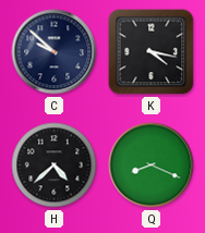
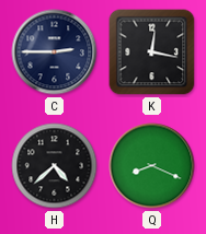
C: 9:52 -> 2:45 (55, 52)
K: 4:17 -> 12:17 (152, 52)
